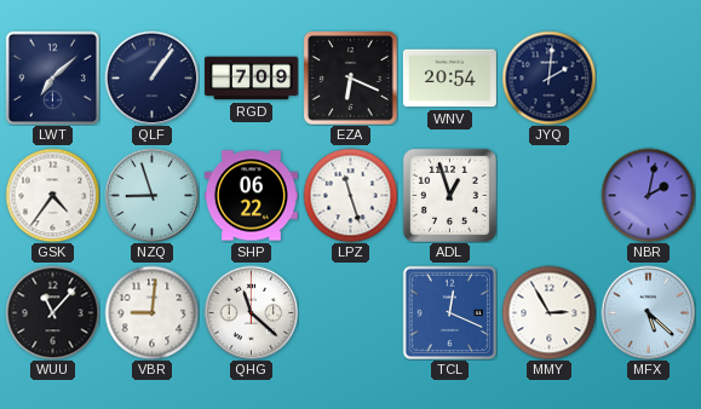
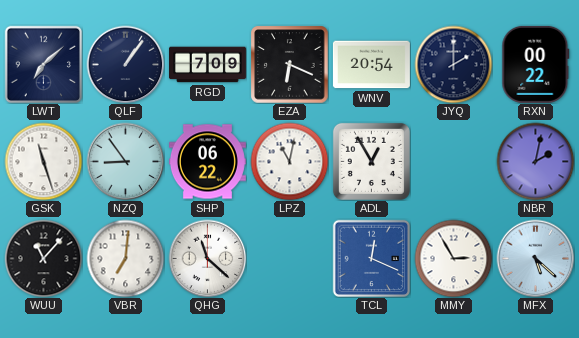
JYQ: 2:01 -> 2:00 (453, 64)
RXN: none -> 00:22 (536, 64)
GSK: 4:36 -> 11:27 (43, 161)
NZQ: 8:57 -> 8:54 (125, 161)
LPZ: 11:27 -> 11:02 (289, 161)
ADL: 12:57 -> 12:55 (371, 161)
VBR: 9:01 -> 7:01 (125, 258)
